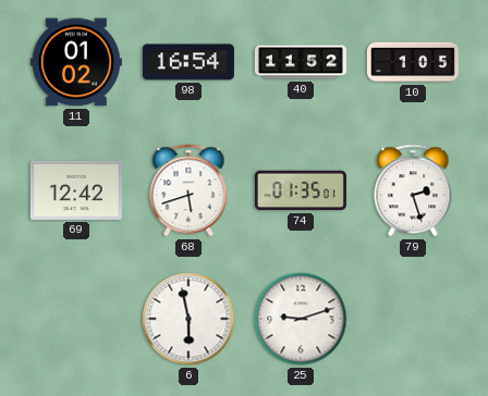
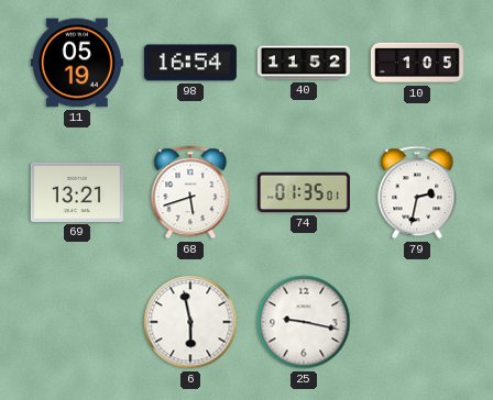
11: 01:02 -> 05:19 (77, 63)
69: 12:42 -> 13:21 (77, 192)
79: 2:27 -> 2:32 (417, 192)
25: 9:12 -> 9:17 (304, 322)
